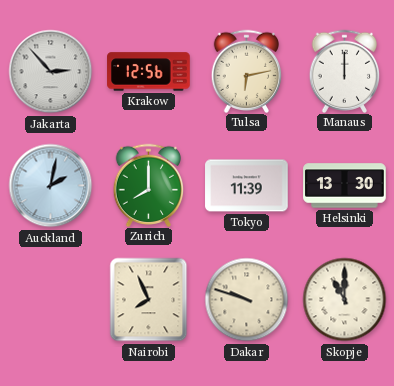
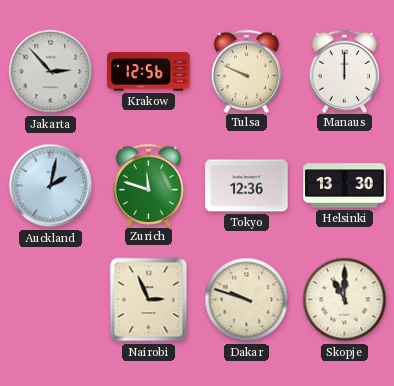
Tulsa: 6:13 -> 9:49 (247, 71)
Zurich: 8:00 -> 11:48 (149, 185)
Tokyo: 11:39 -> 12:36 (247, 186)
Nairobi: 7:56 -> 2:56 (149, 300)
